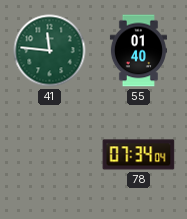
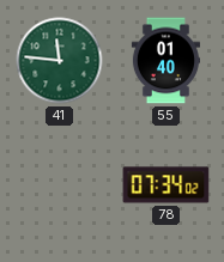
78: 07:34:04 -> 07:34:02 (167, 185)
